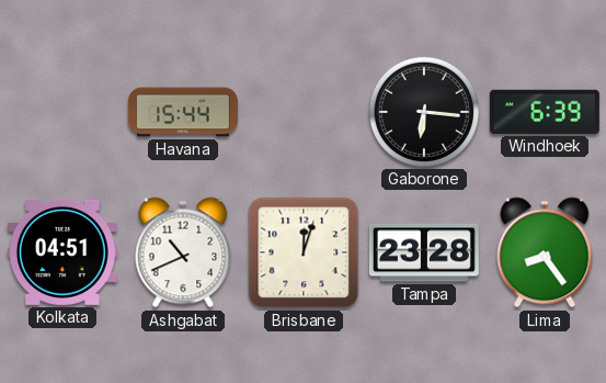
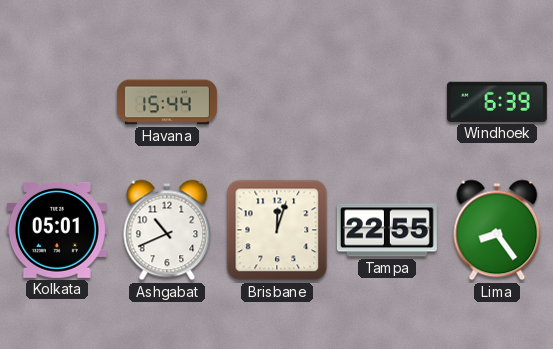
Gaborone: 6:16 -> none (424, 112)
Kolkata: 04:51 -> 05:01 (57, 230)
Tampa: 23:28 -> 22:55 (387, 230)
